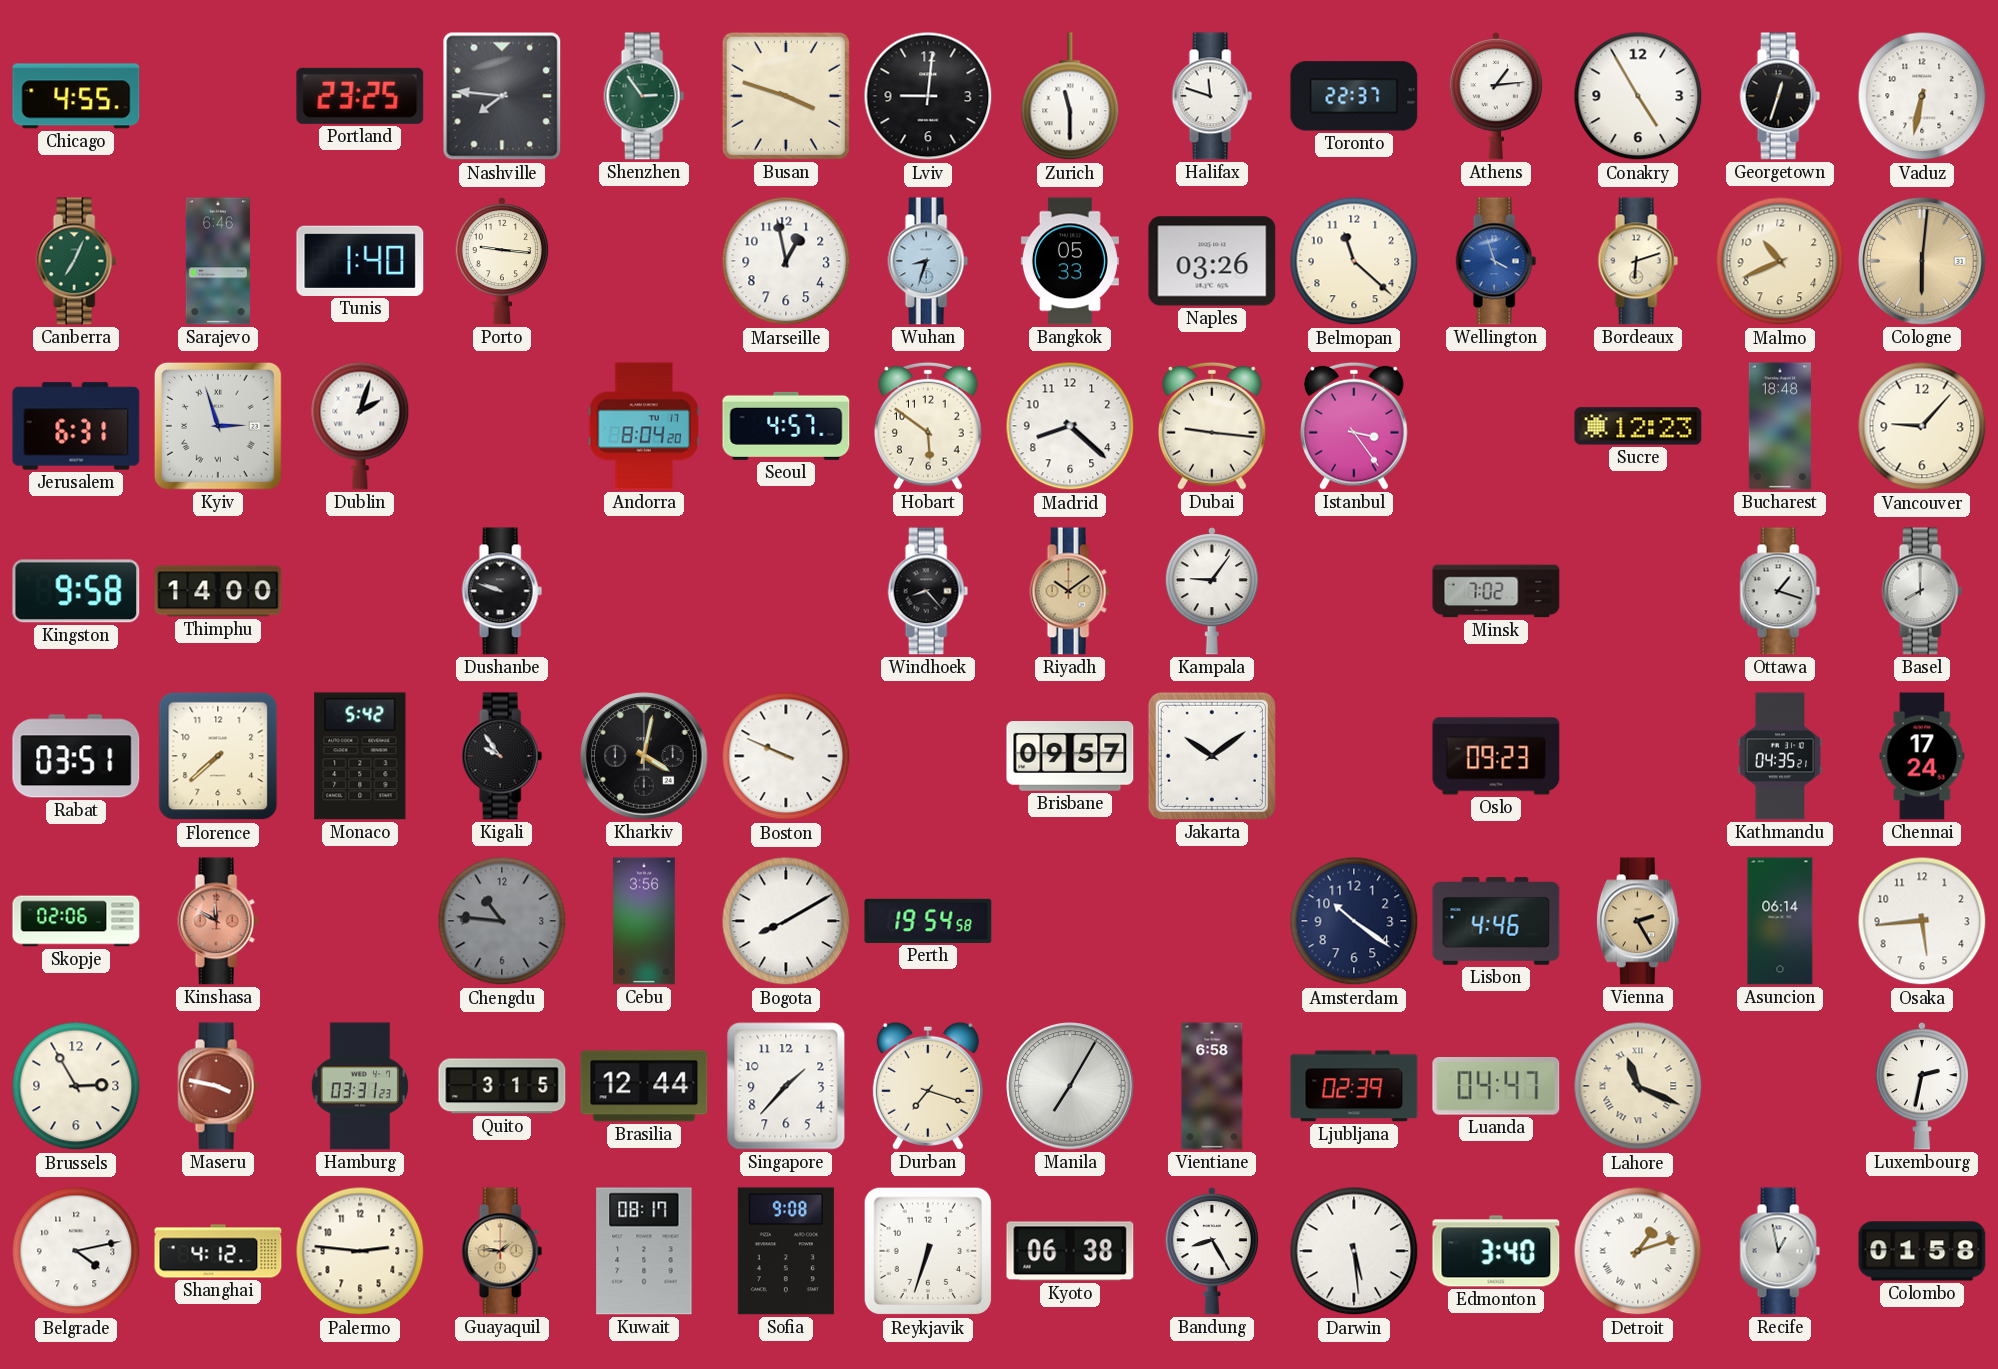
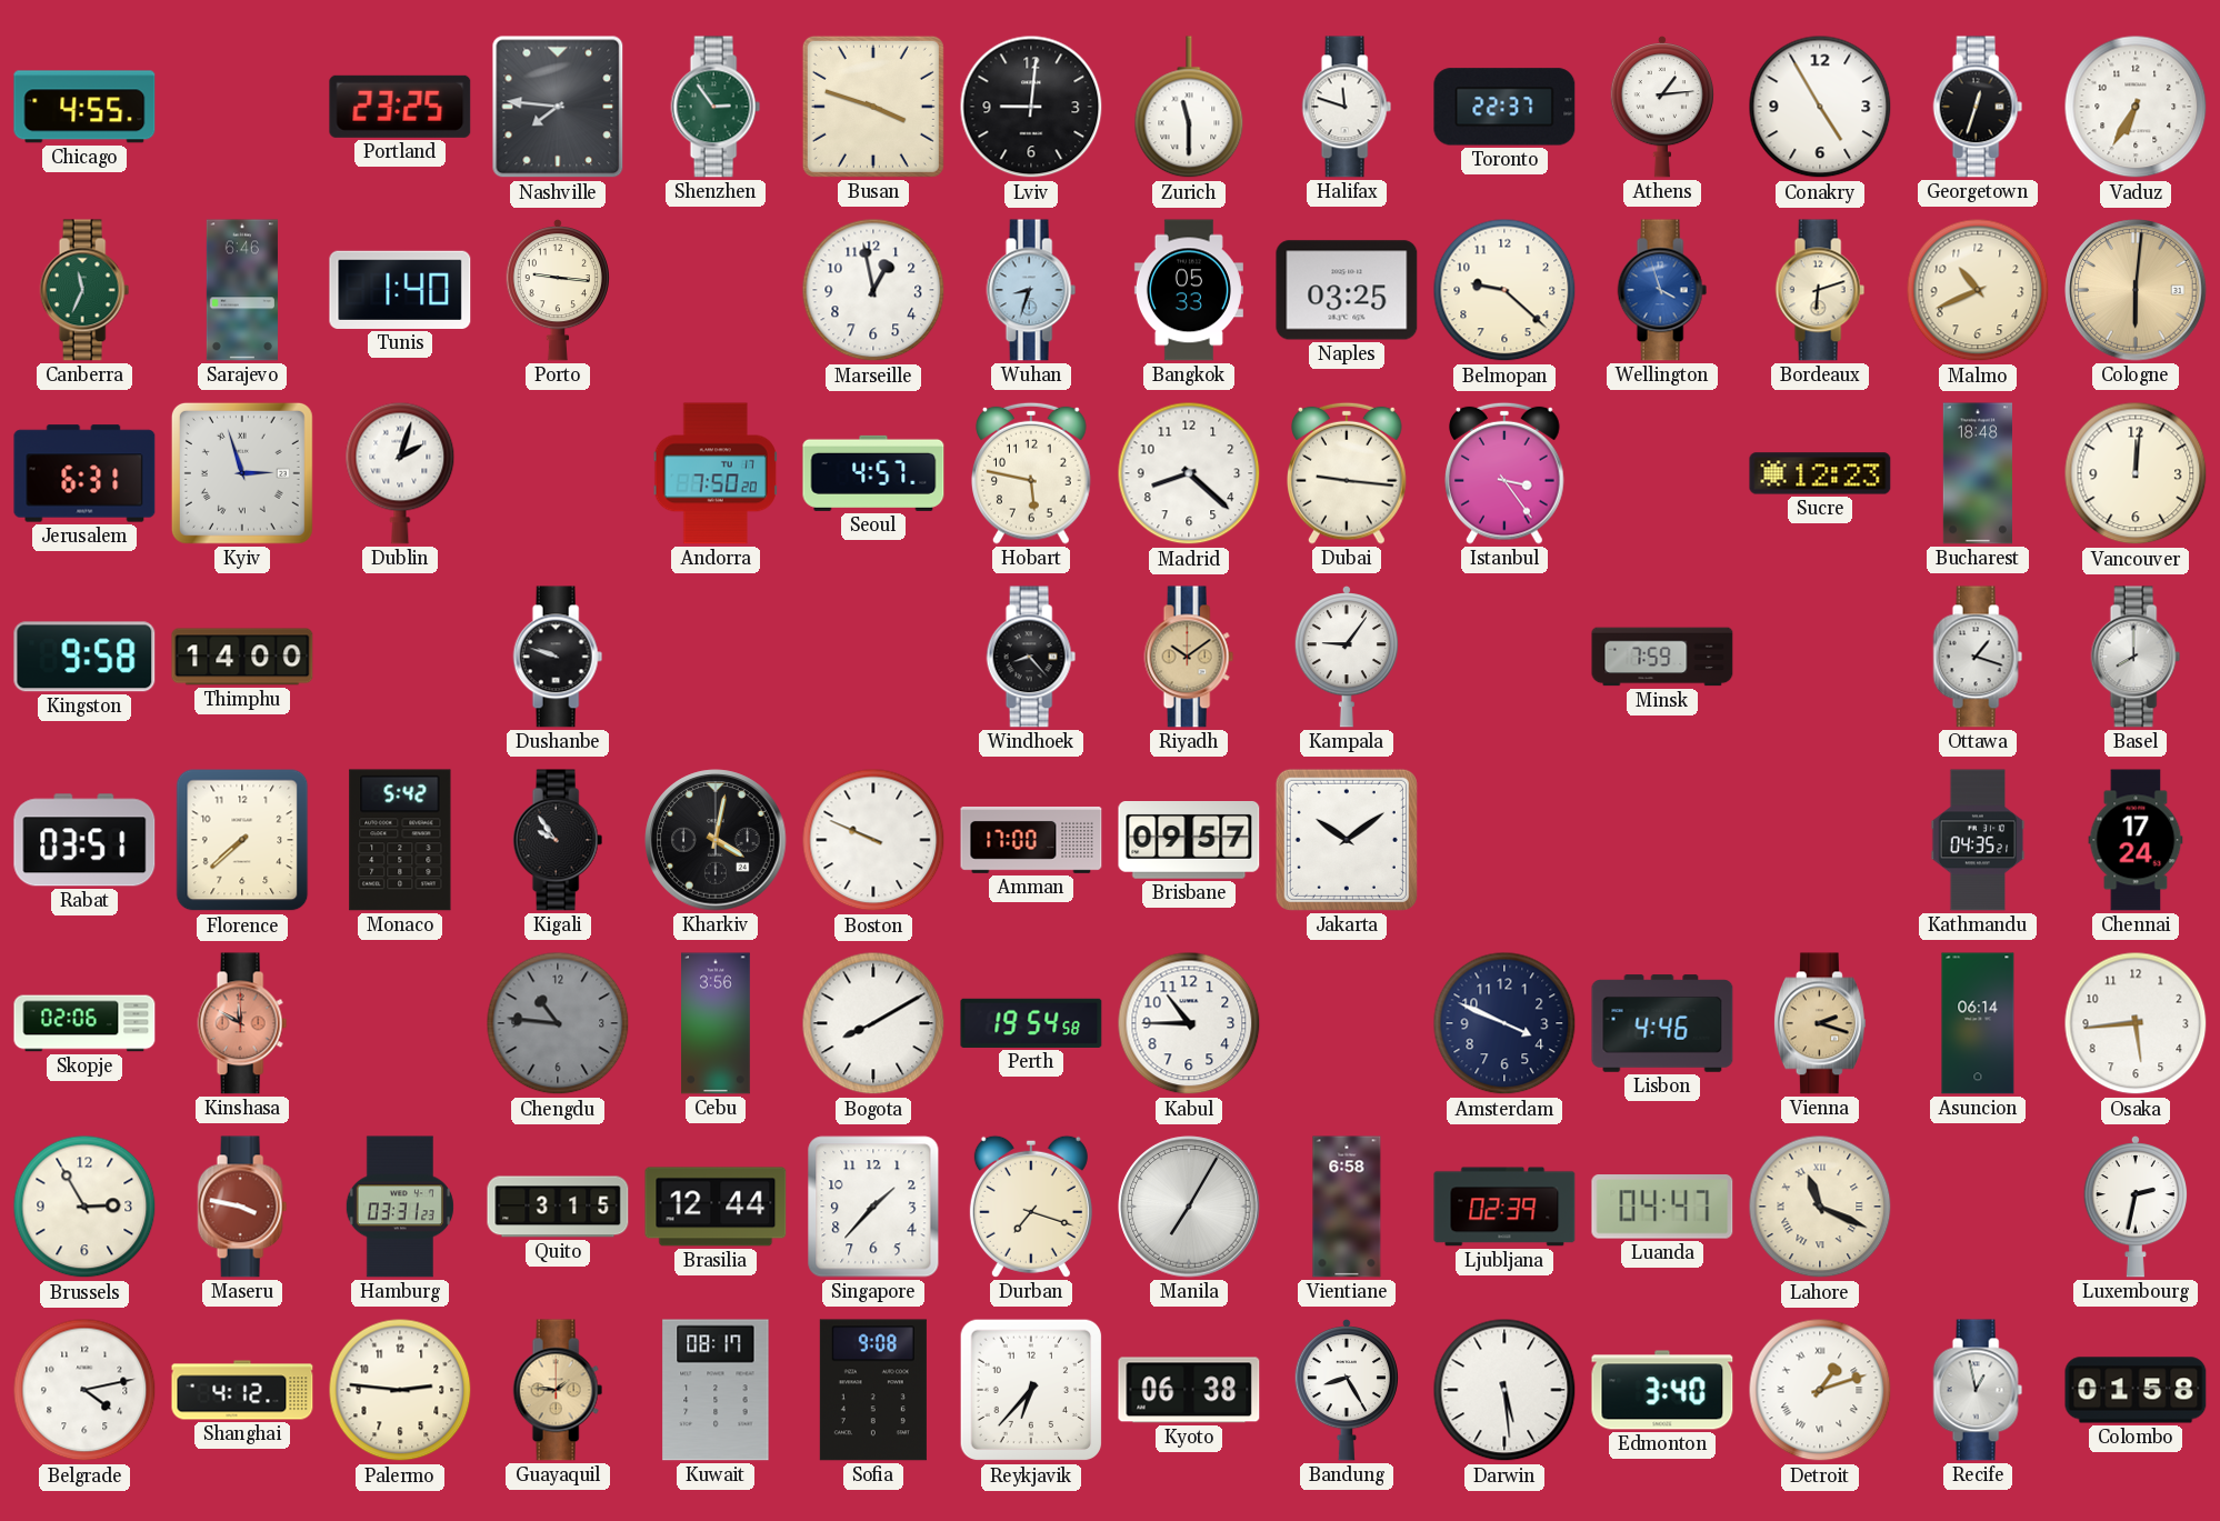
Vaduz: 6:32 -> 6:35 (2136, 107)
Canberra: 7:04 -> 11:34 (84, 290)
Naples: 03:26 -> 03:25 (1347, 290)
Belmopan: 11:22 -> 9:22 (1504, 290)
Andorra: 8:04 -> 7:50 (716, 473)
Hobart: 5:51 -> 5:47 (1032, 473)
Vancouver: 9:07 -> 12:01 (2136, 473)
Minsk: 7:02 -> 7:59 (1662, 657)
Amman: none -> 17:00 (1031, 841)
Oslo: 09:23 -> none (1496, 756)
Kabul: none -> 10:45 (1189, 1023)
Amsterdam: 10:21 -> 3:49 (1504, 1023)
Vienna: 2:25 -> 2:18 (1820, 1023)
Reykjavik: 6:33 -> 6:37 (1031, 1390)
